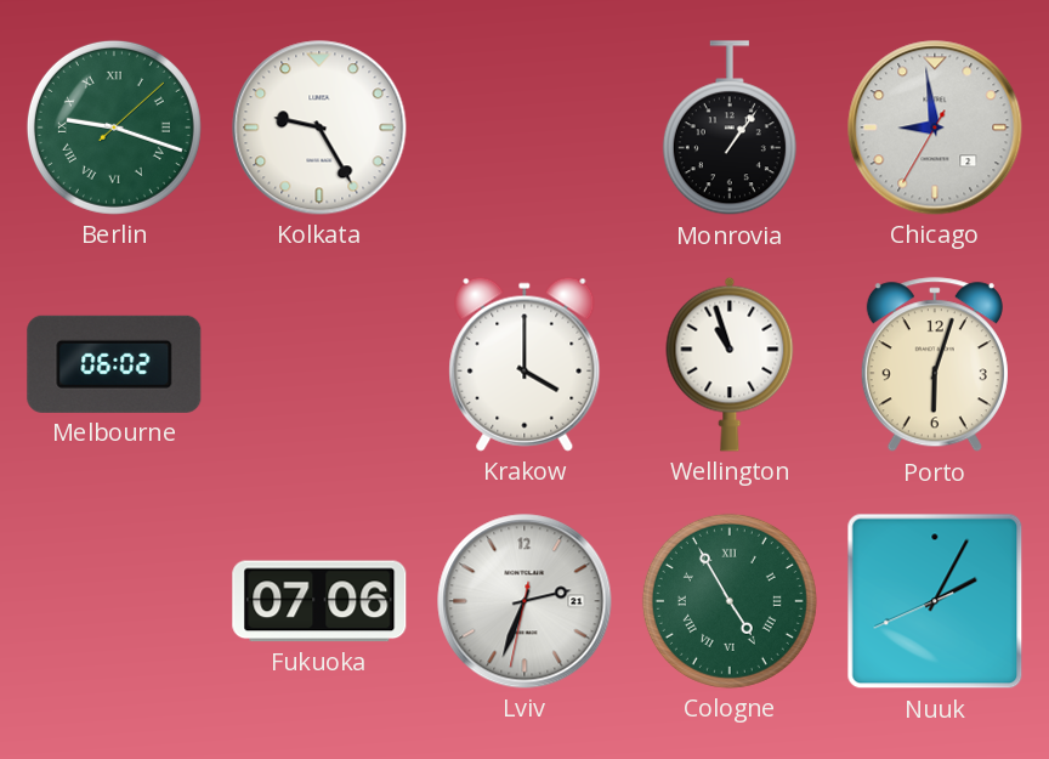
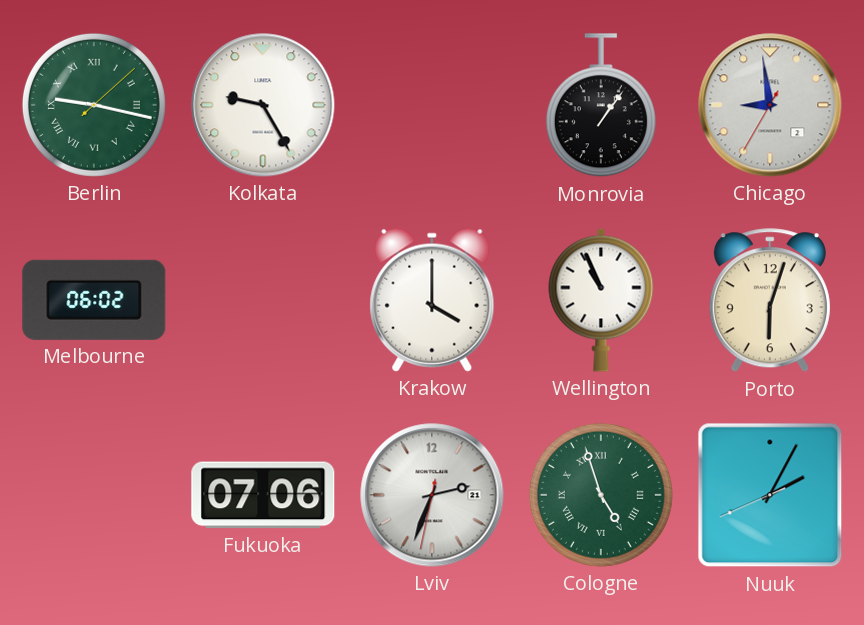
Berlin: 9:18 -> 9:17 (94, 105)
Wellington: 10:57 -> 10:56 (601, 300)
Cologne: 4:55 -> 4:57 (601, 495)
